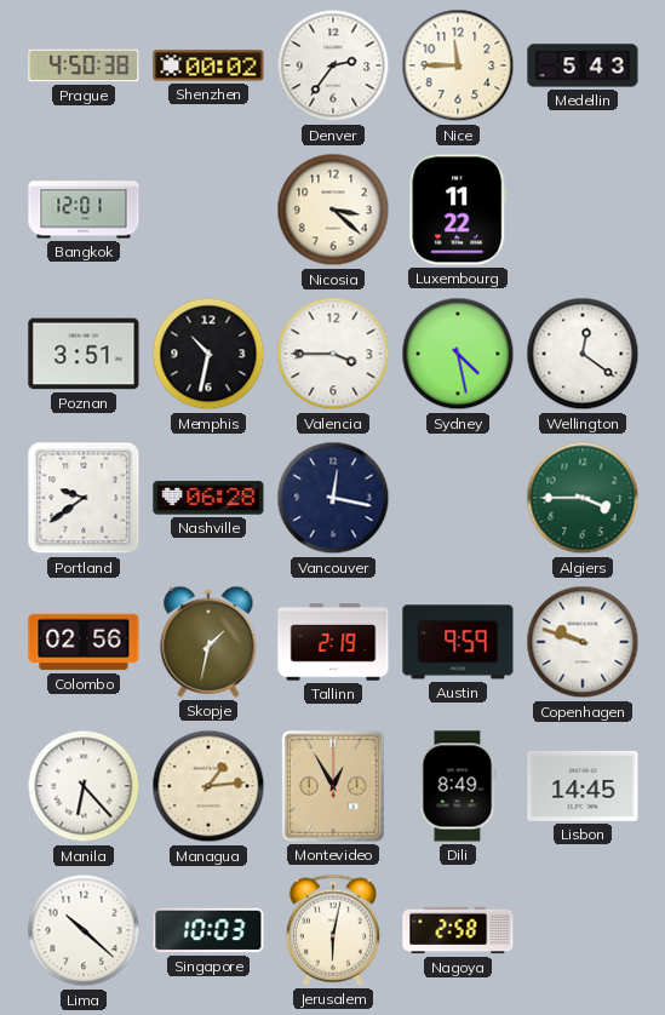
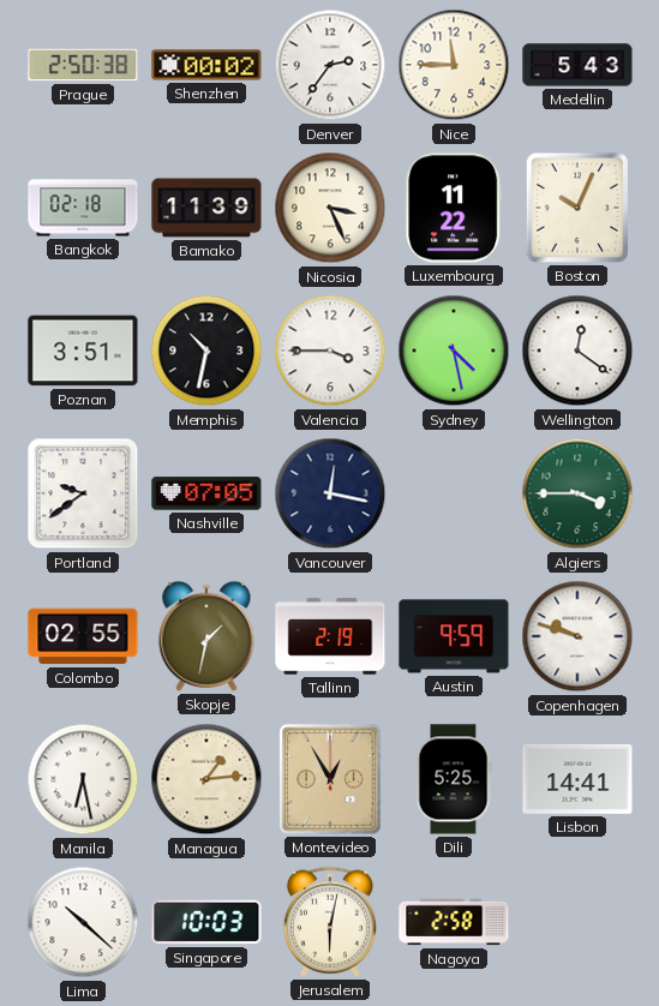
Prague: 4:50 -> 2:50 (83, 65)
Bangkok: 12:01 -> 02:18 (83, 208)
Bamako: none -> 11:39 (206, 208)
Nicosia: 3:22 -> 3:26 (330, 208)
Boston: none -> 10:04 (577, 208)
Nashville: 06:28 -> 07:05 (206, 493)
Colombo: 02:56 -> 02:55 (83, 636)
Manila: 6:23 -> 6:28 (83, 779)
Dili: 8:49 -> 5:25 (454, 779)
Lisbon: 14:45 -> 14:41 (577, 779)
